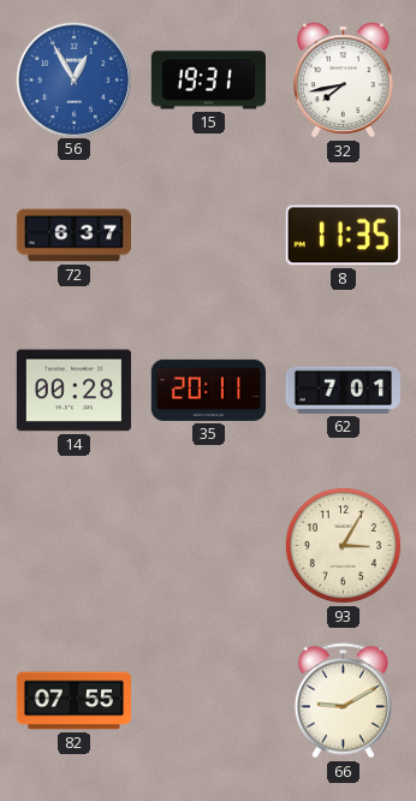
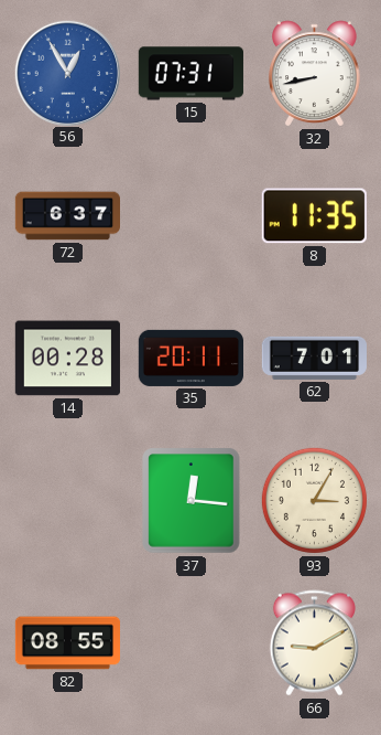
15: 19:31 -> 07:31 (190, 74)
32: 7:43 -> 8:43 (315, 74)
37: none -> 12:16 (192, 501)
82: 07:55 -> 08:55 (67, 643)
